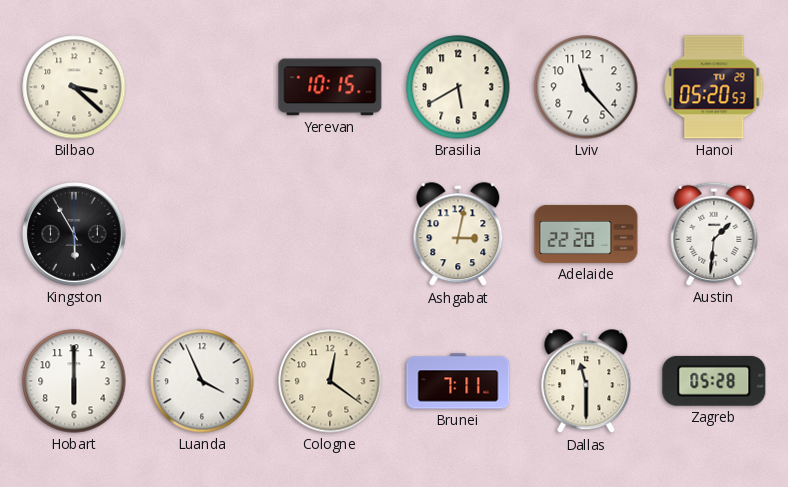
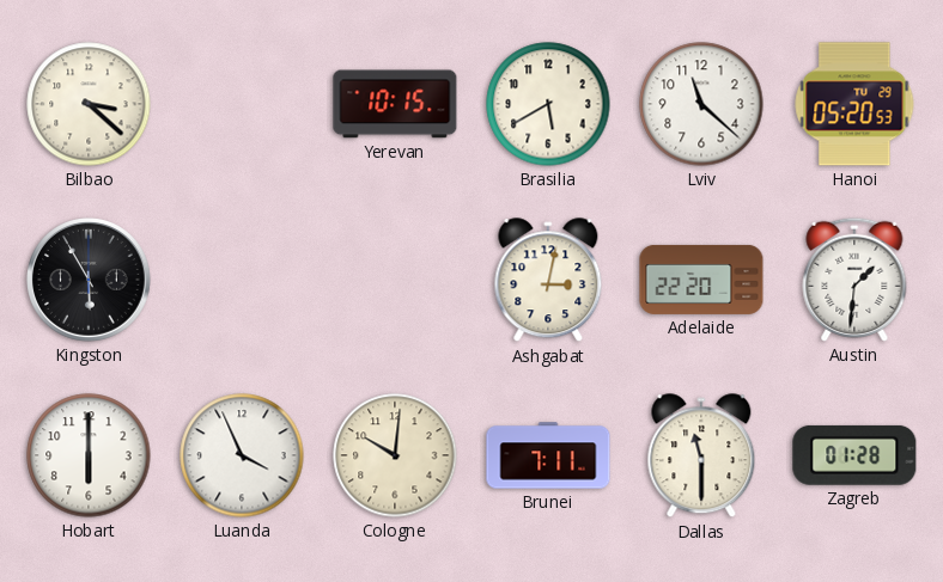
Lviv: 11:23 -> 11:22 (701, 104)
Cologne: 12:21 -> 10:01 (395, 455)
Zagreb: 05:28 -> 01:28 (854, 455)
